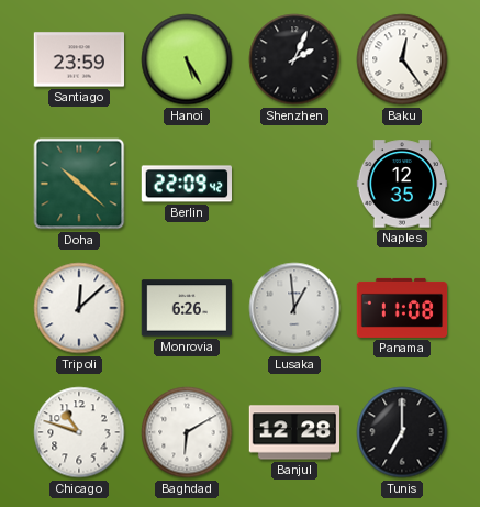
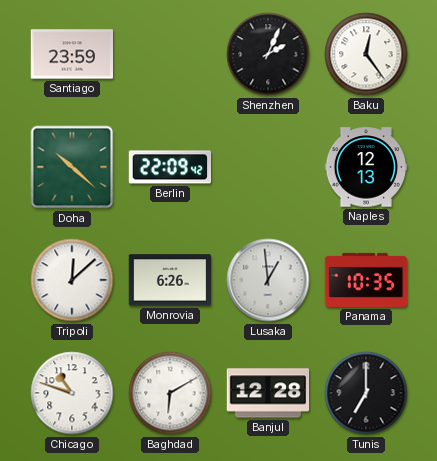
Hanoi: 5:25 -> none (187, 59)
Naples: 12:35 -> 12:13 (366, 167)
Panama: 11:08 -> 10:35 (366, 280)
